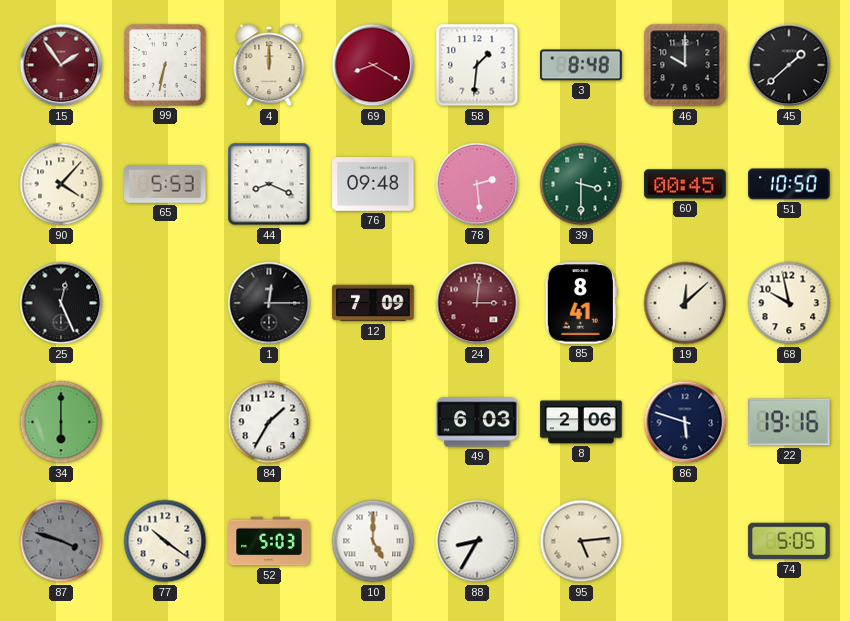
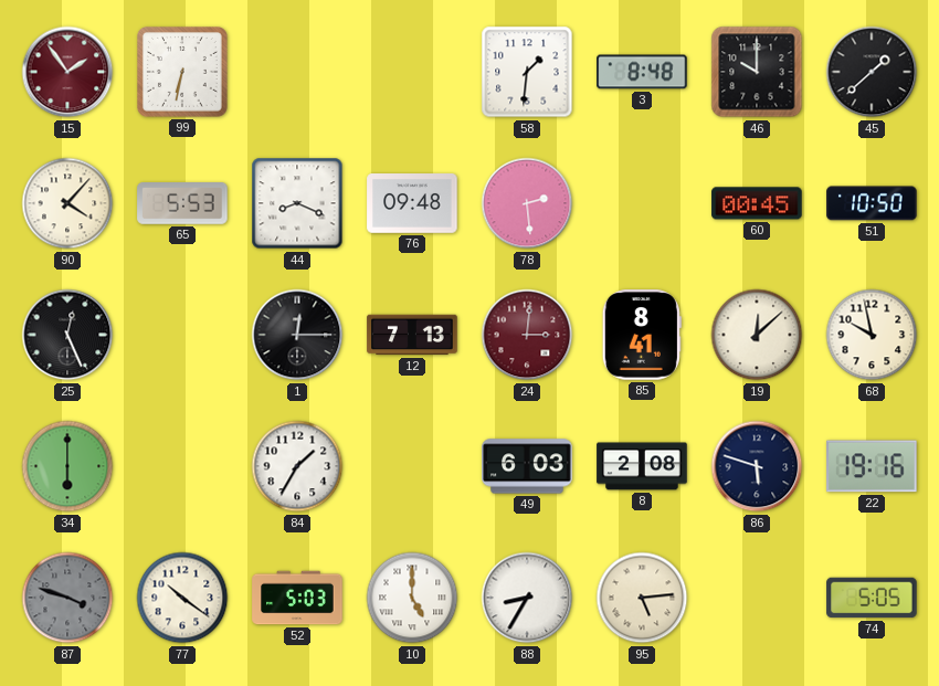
4: 12:00 -> none (269, 65)
69: 8:20 -> none (373, 65)
39: 3:30 -> none (581, 184)
12: 7:09 -> 7:13 (412, 335)
8: 2:06 -> 2:08 (642, 466)
